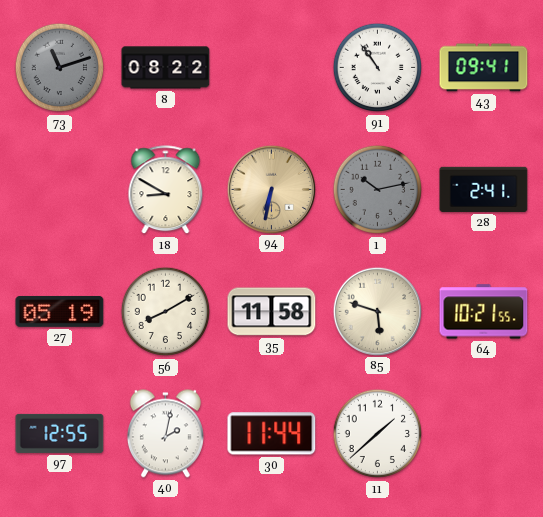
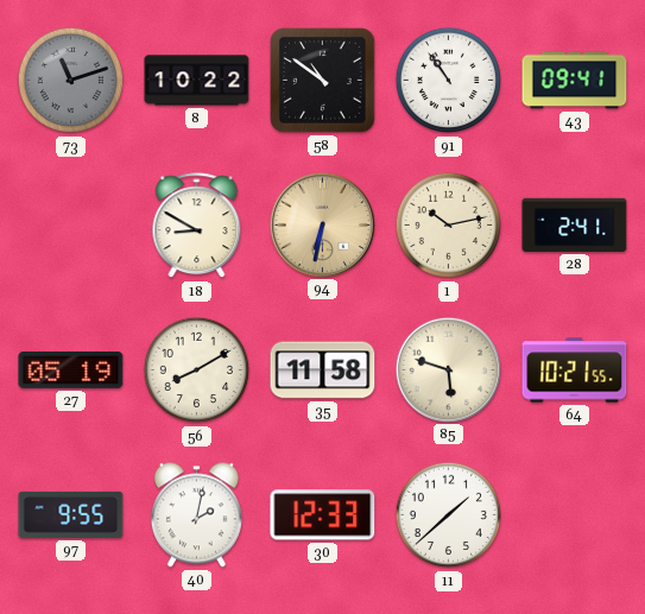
8: 08:22 -> 10:22 (197, 81)
58: none -> 10:51 (323, 81)
1 dial: grey -> cream (449, 226)
97: 12:55 -> 9:55 (71, 514)
30: 11:44 -> 12:33 (323, 515)
